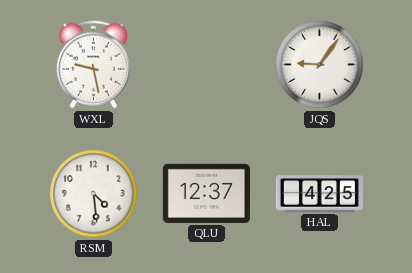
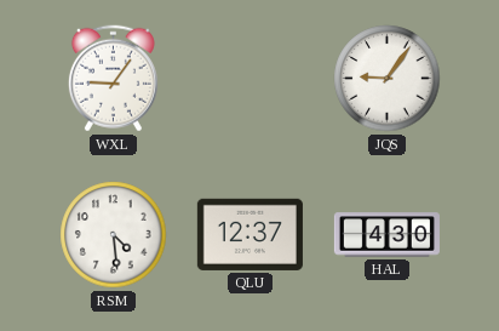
WXL: 9:28 -> 9:06 (113, 79)
HAL: 4:25 -> 4:30 (386, 235)
